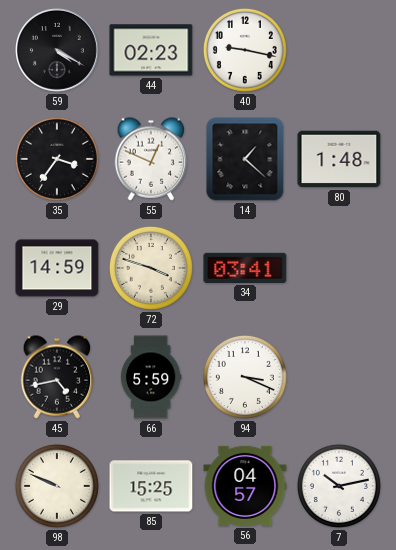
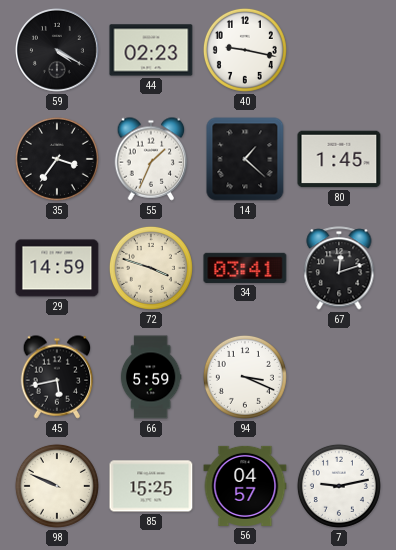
55: 12:49 -> 1:34 (151, 159)
80: 1:48 -> 1:45 (339, 159)
67: none -> 12:12 (339, 268)
45: 4:43 -> 5:43 (57, 377)
7: 10:13 -> 9:13 (339, 486)
